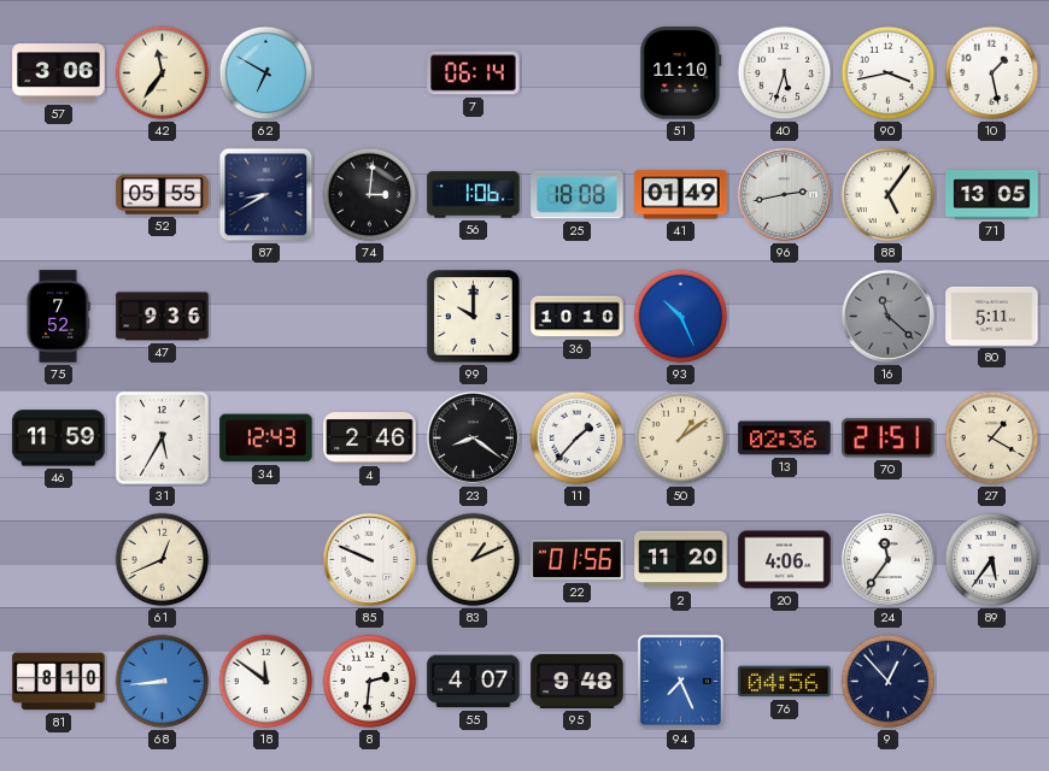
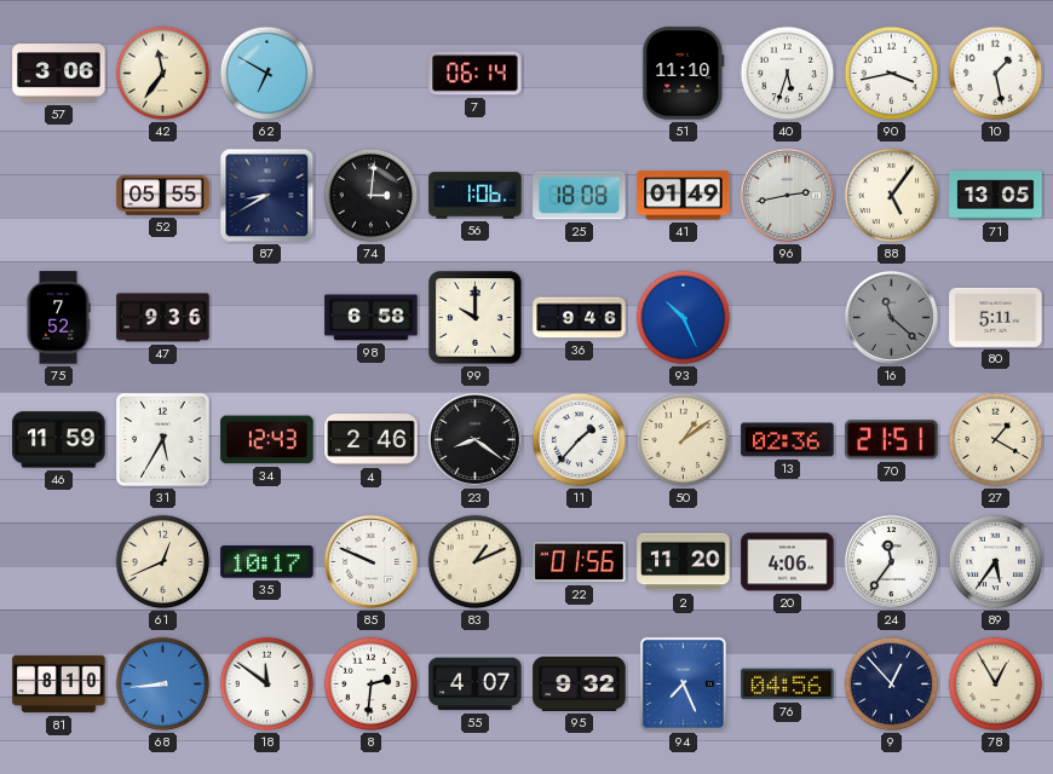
98: none -> 6:58 (372, 318)
36: 10:10 -> 9:46 (580, 318)
35: none -> 10:17 (267, 562)
95: 9:48 -> 9:32 (580, 683)
78: none -> 12:55 (996, 685)
